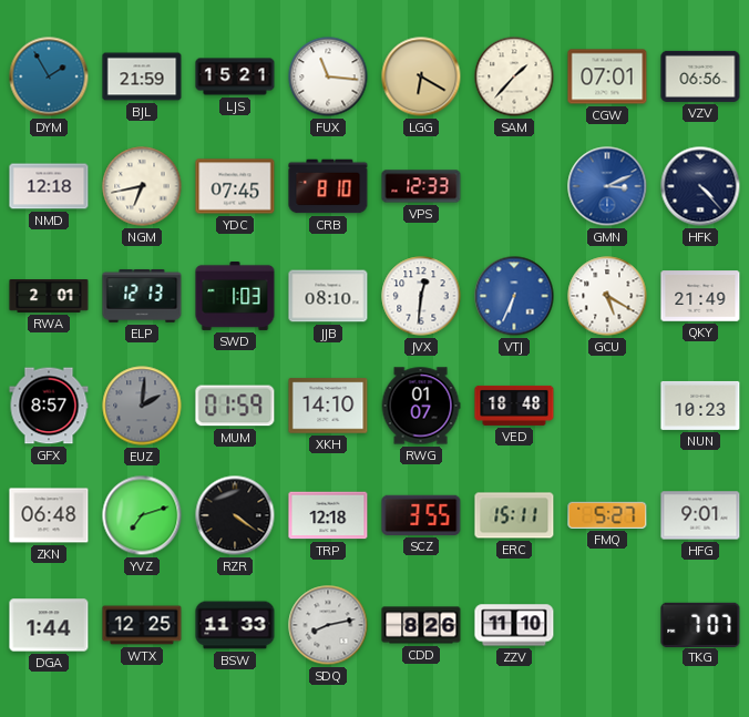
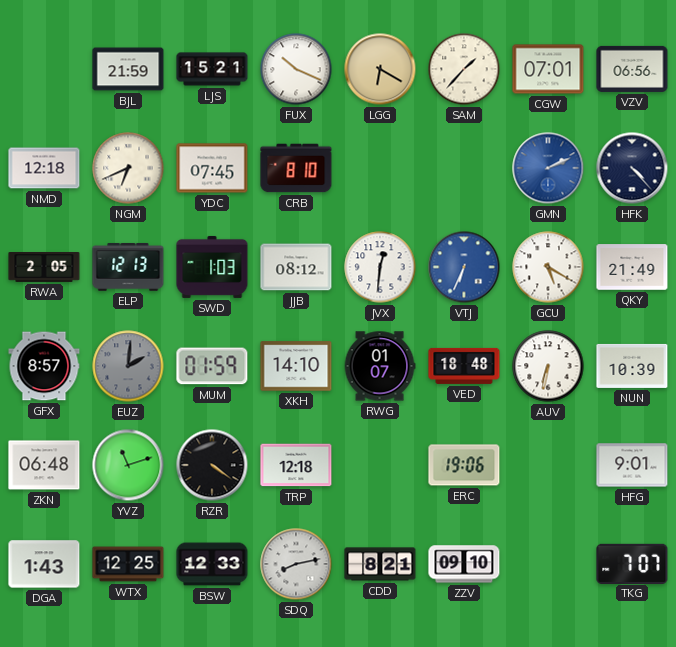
DYM: 1:55 -> none (49, 76)
FUX: 11:16 -> 10:19 (296, 69)
NGM: 6:43 -> 6:41 (128, 168)
VPS: 12:33 -> none (421, 186)
GMN: 3:11 -> 2:11 (548, 168)
RWA: 2:01 -> 2:05 (44, 268)
JJB: 08:10 -> 08:12 (296, 267)
AUV: none -> 6:32 (548, 366)
NUN: 10:23 -> 10:39 (632, 366)
YVZ: 7:12 -> 11:12 (128, 465)
SCZ: 3:55 -> none (421, 515)
ERC: 15:11 -> 19:06 (464, 465)
FMQ: 5:27 -> none (607, 515)
DGA: 1:44 -> 1:43 (44, 564)
BSW: 11:33 -> 12:33 (212, 564)
CDD: 8:26 -> 8:21 (380, 564)
ZZV: 11:10 -> 09:10 (464, 564)
